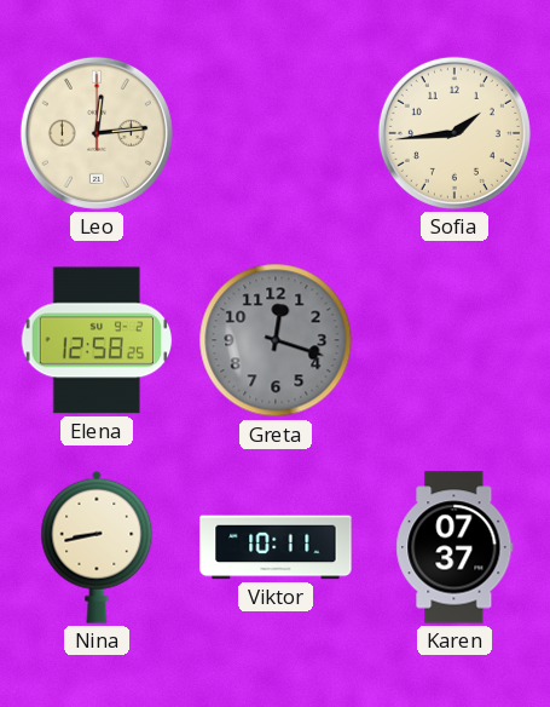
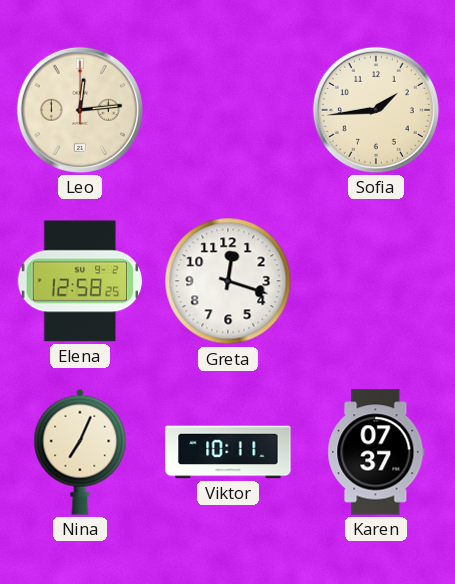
Greta dial: grey -> white (228, 281)
Nina: 8:43 -> 7:04 (80, 452)
